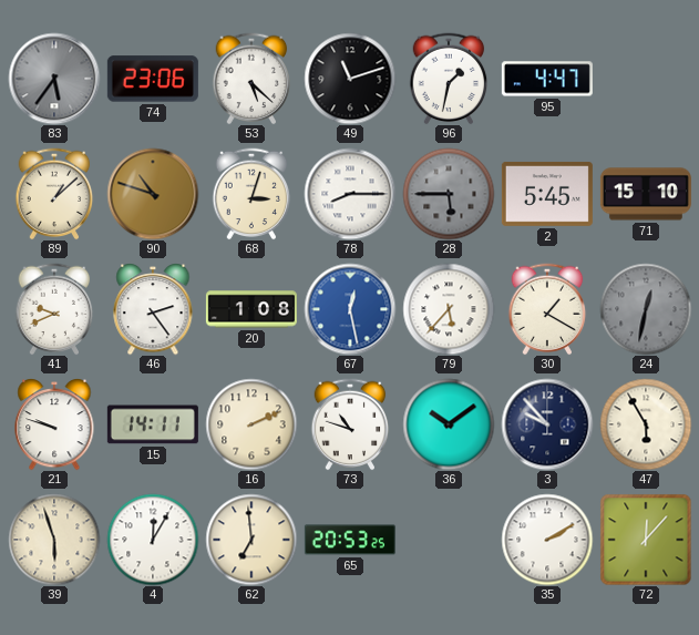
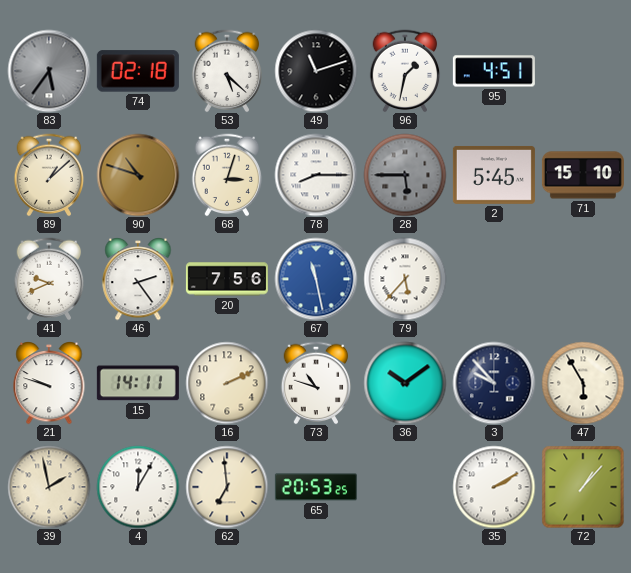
74: 23:06 -> 02:18 (138, 71)
95: 4:47 -> 4:51 (494, 71)
20: 1:08 -> 7:56 (227, 279)
67: 12:28 -> 11:28 (316, 279)
30: 1:20 -> none (547, 309)
24: 12:32 -> none (646, 309)
39: 5:57 -> 1:58 (49, 487)
72: 12:07 -> 1:07 (583, 487)
